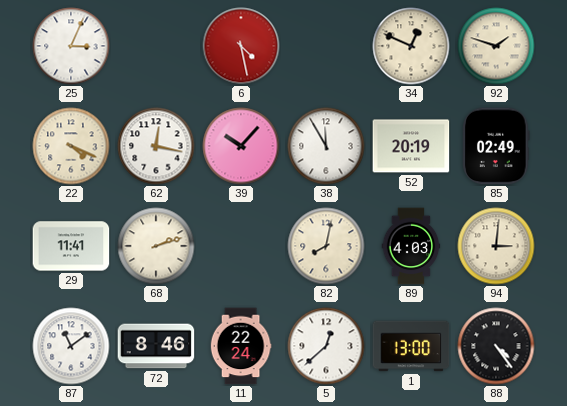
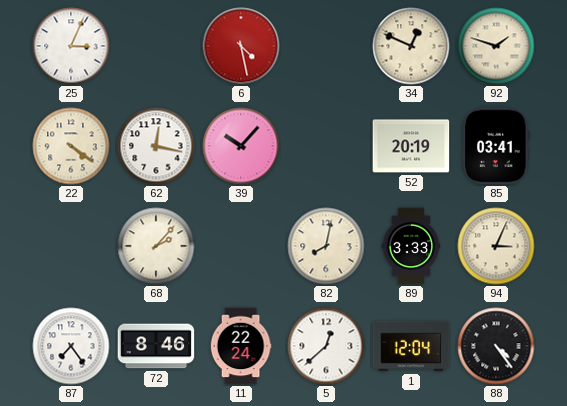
22: 4:19 -> 4:21 (71, 146)
38: 11:55 -> none (326, 146)
85: 02:49 -> 03:41 (496, 146)
29: 11:41 -> none (71, 246)
68: 2:12 -> 2:07 (156, 246)
89: 4:03 -> 3:33 (411, 246)
94: 3:01 -> 3:04 (496, 246)
87: 11:09 -> 7:24 (71, 346)
1: 13:00 -> 12:04 (411, 346)
